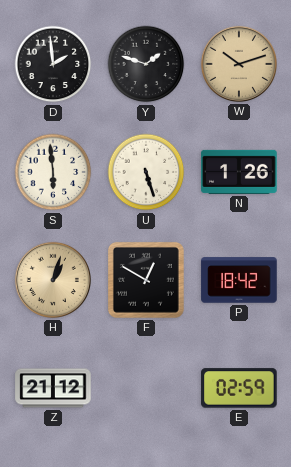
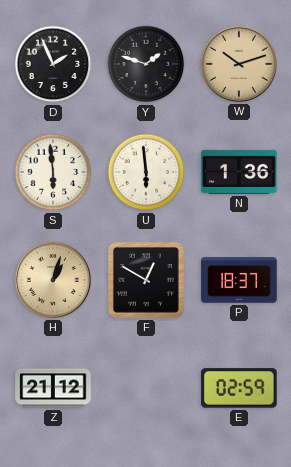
D: 1:59 -> 1:56 (53, 64)
U: 5:27 -> 5:59 (146, 172)
N: 1:26 -> 1:36 (239, 172)
P: 18:42 -> 18:37 (239, 280)
